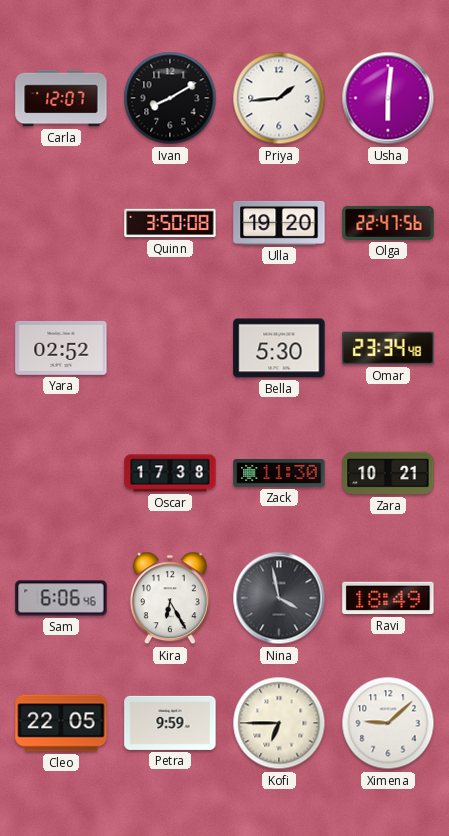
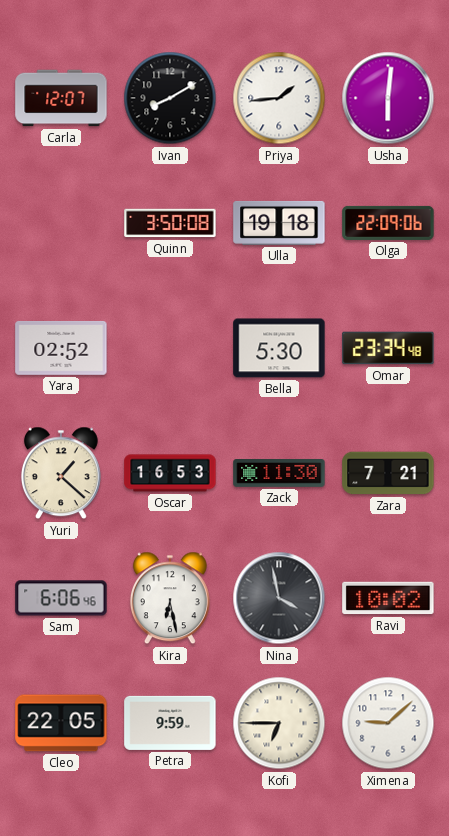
Ulla: 19:20 -> 19:18 (279, 223)
Olga: 22:47 -> 22:09 (388, 223)
Yuri: none -> 1:22 (61, 473)
Oscar: 17:38 -> 16:53 (170, 473)
Zara: 10:21 -> 7:21 (388, 473)
Kira: 6:25 -> 6:28 (170, 598)
Ravi: 18:49 -> 10:02 (388, 598)
